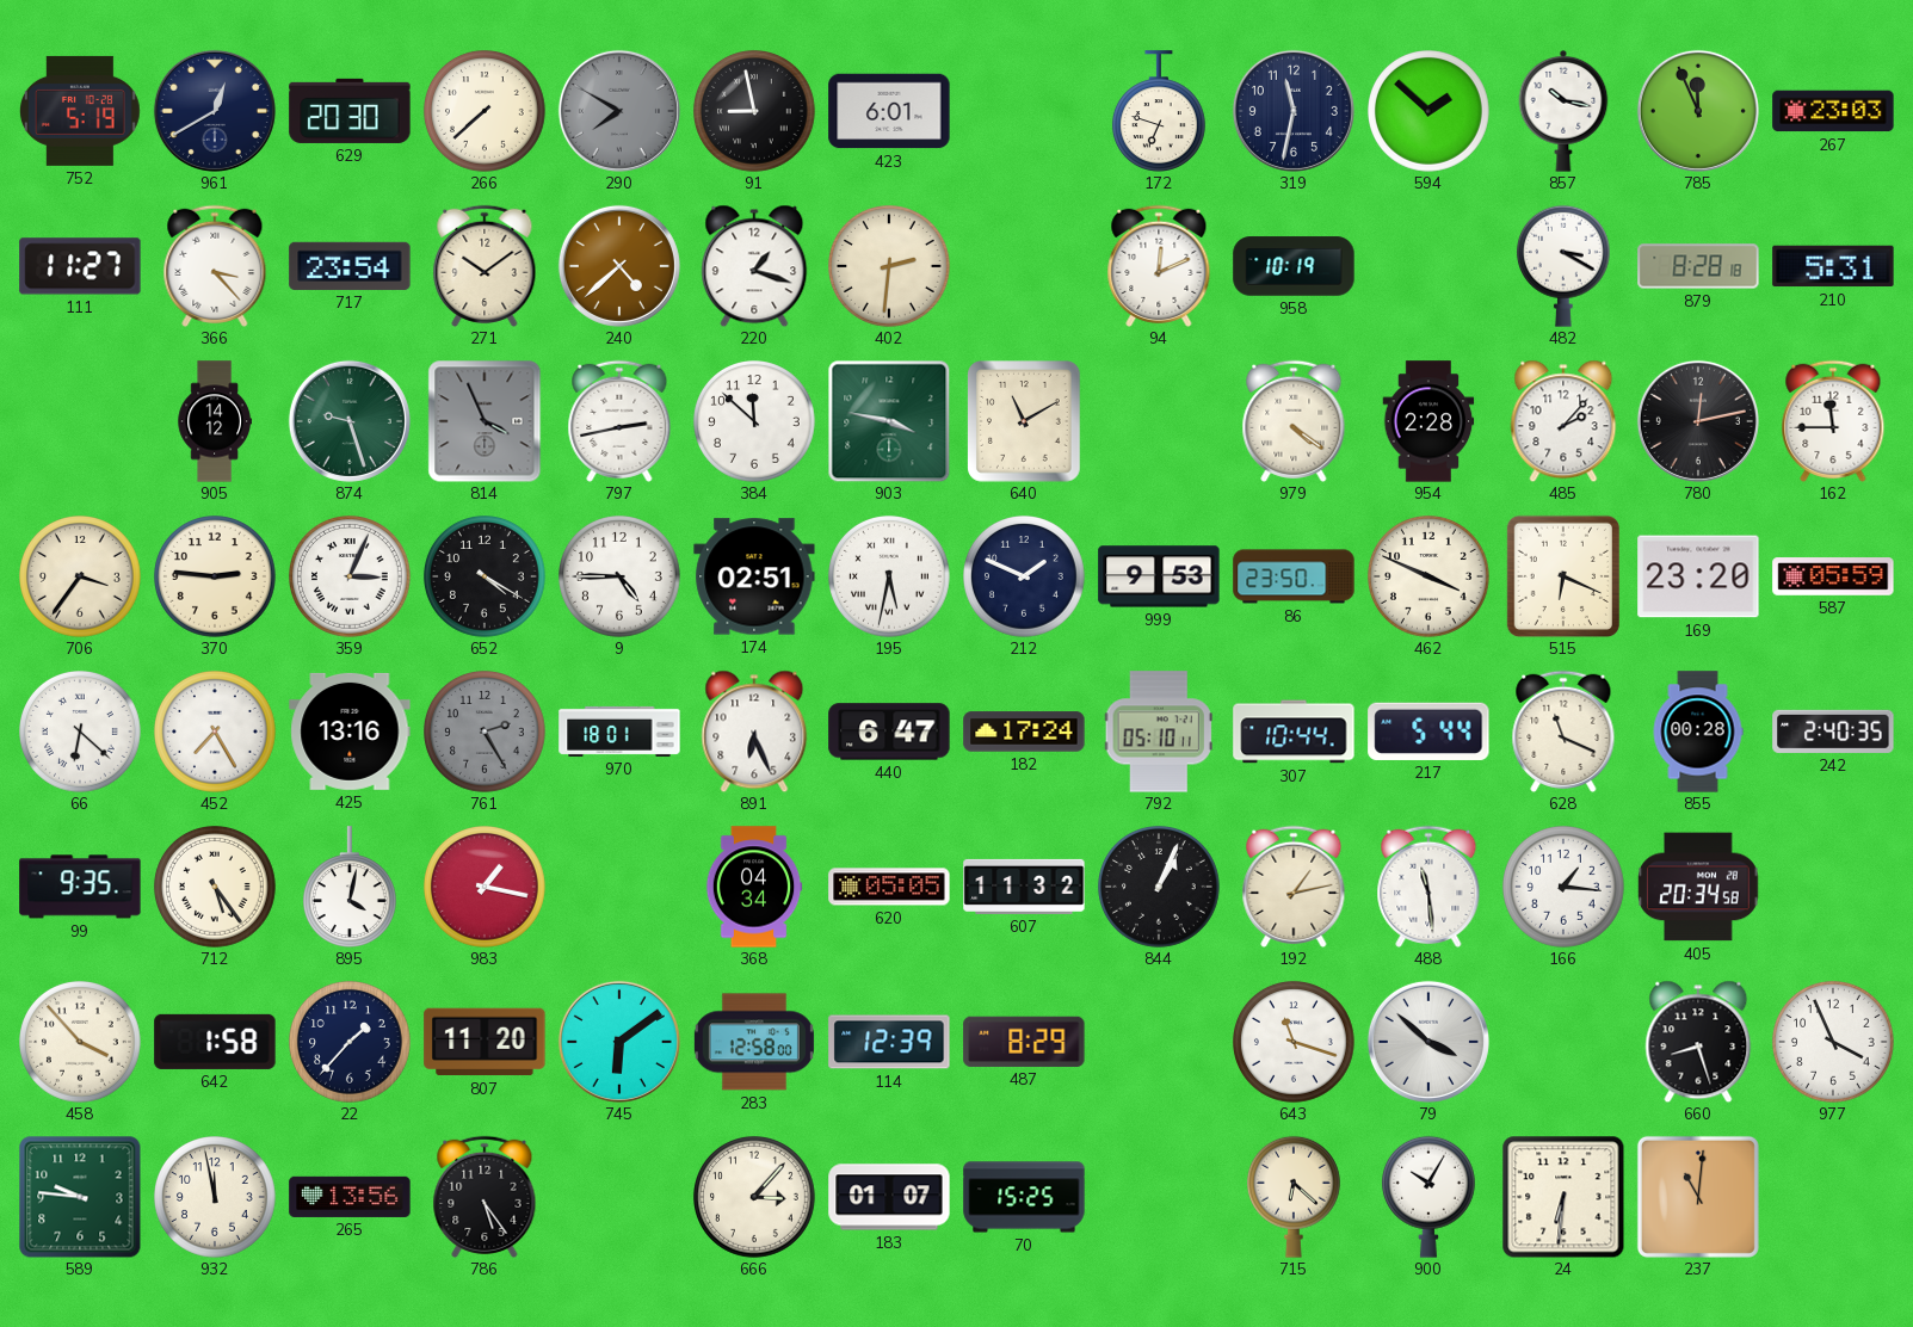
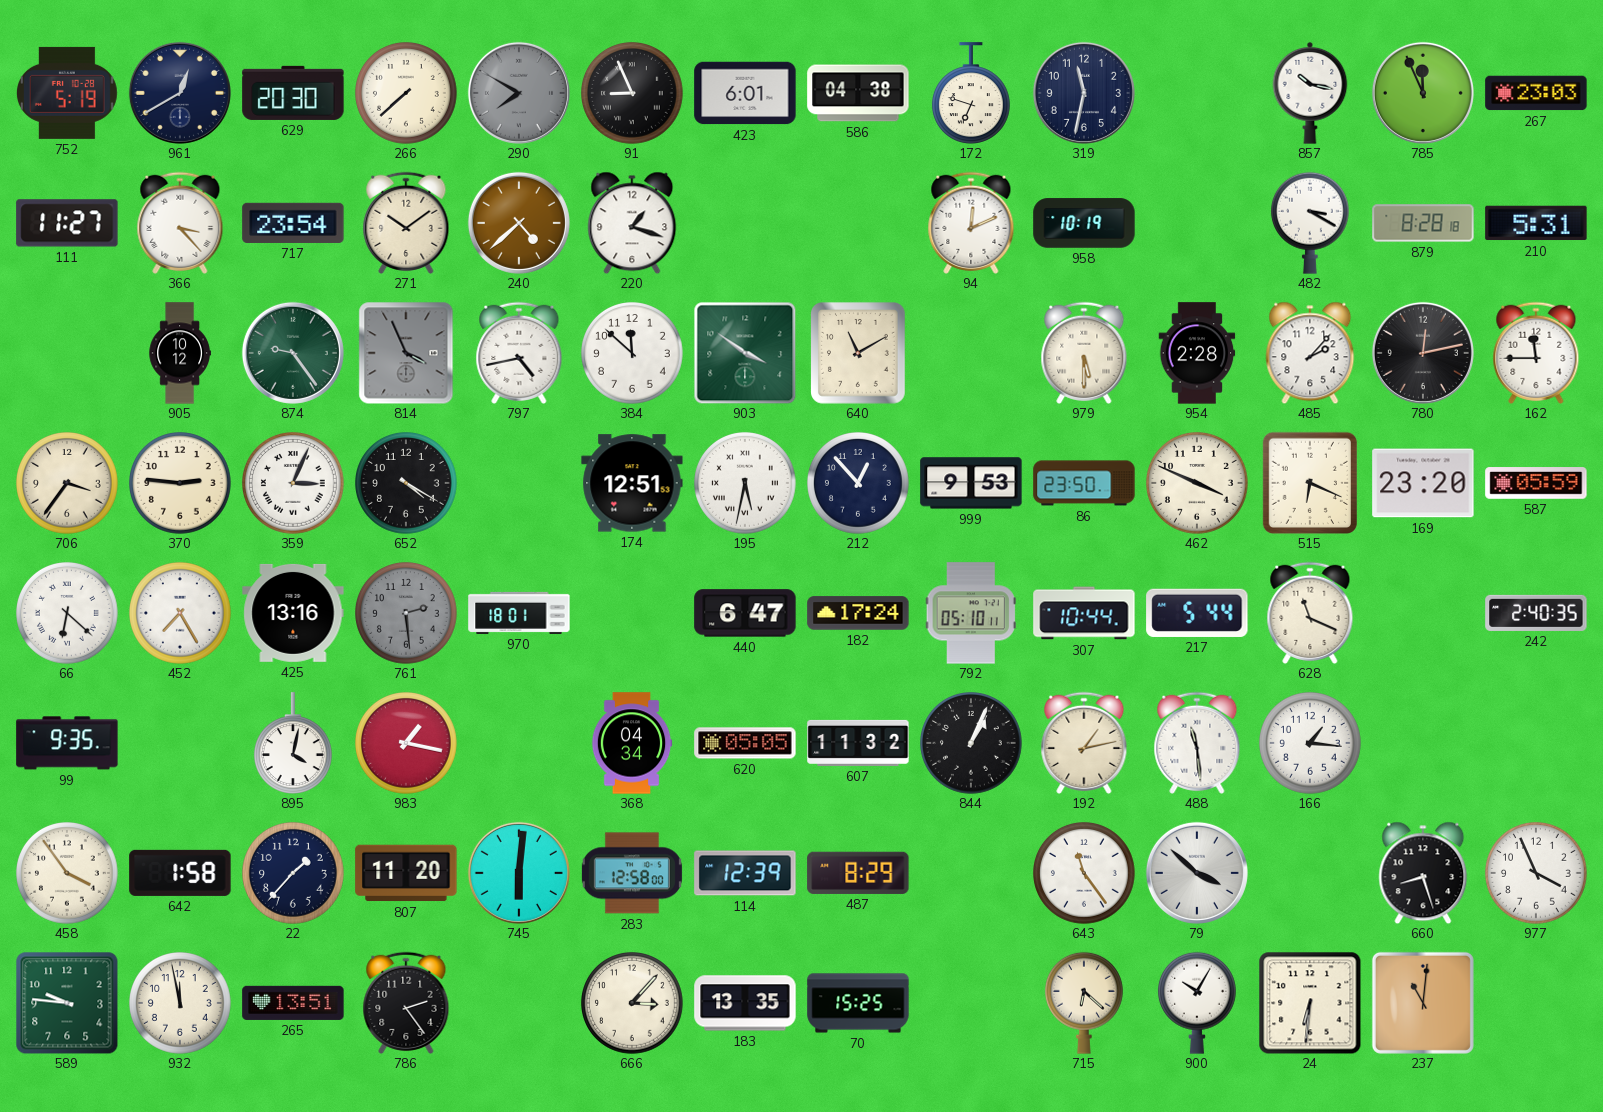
91: 8:58 -> 8:56 (633, 94)
586: none -> 04:38 (858, 93)
594: 1:52 -> none (1430, 112)
402: 2:31 -> none (890, 267)
905: 14:12 -> 10:12 (180, 353)
874: 9:27 -> 9:24 (293, 353)
797: 2:43 -> 4:43 (519, 353)
903: 3:47 -> 3:51 (745, 353)
979: 4:21 -> 5:30 (1084, 353)
9: 4:45 -> none (621, 578)
174: 02:51 -> 12:51 (632, 483)
212: 1:49 -> 12:53 (859, 484)
761: 2:25 -> 2:29 (407, 614)
891: 6:26 -> none (754, 732)
855: 00:28 -> none (1698, 732)
712: 5:24 -> none (216, 888)
405: 20:34 -> none (1698, 887)
458: 3:53 -> 3:54 (68, 874)
745: 6:09 -> 6:01 (519, 873)
643: 11:18 -> 11:24 (1085, 874)
265: 13:56 -> 13:51 (293, 1003)
786: 5:24 -> 2:24 (406, 1003)
183: 01:07 -> 13:35 (745, 1003)
